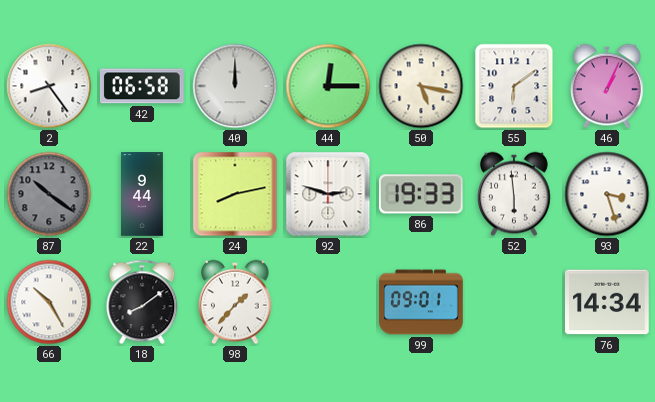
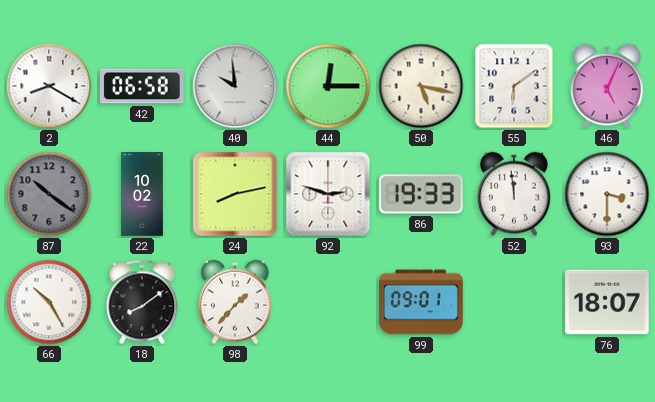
2: 8:24 -> 8:20 (49, 86)
40: 12:00 -> 9:59 (235, 86)
46: 1:04 -> 5:04 (608, 86)
22: 9:44 -> 10:02 (143, 194)
52: 5:59 -> 11:59 (515, 194)
93: 3:27 -> 3:30 (607, 194)
76: 14:34 -> 18:07 (608, 302)
